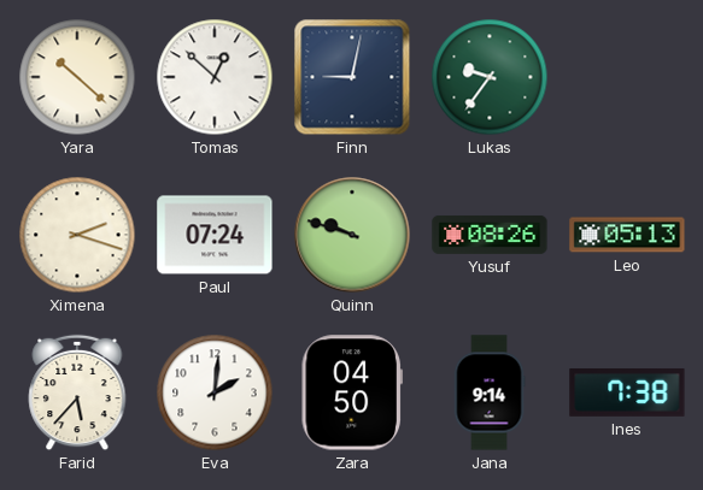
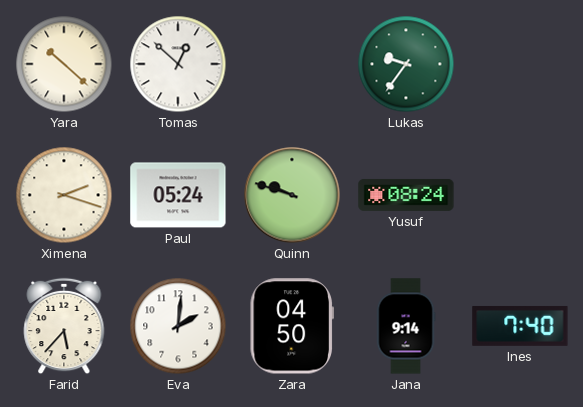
Finn: 9:02 -> none (352, 77)
Paul: 07:24 -> 05:24 (178, 195)
Yusuf: 08:26 -> 08:24 (406, 195)
Leo: 05:13 -> none (627, 235)
Ines: 7:38 -> 7:40 (520, 326)
